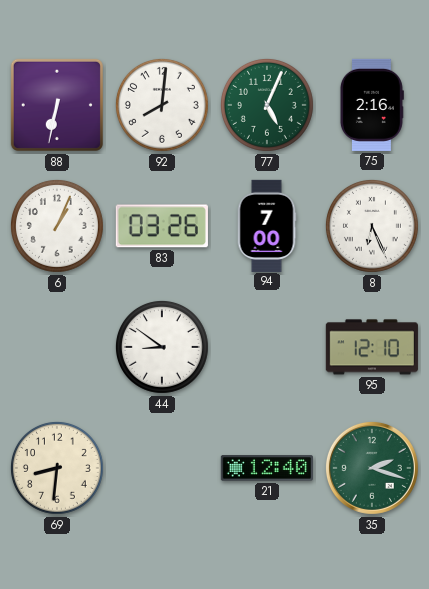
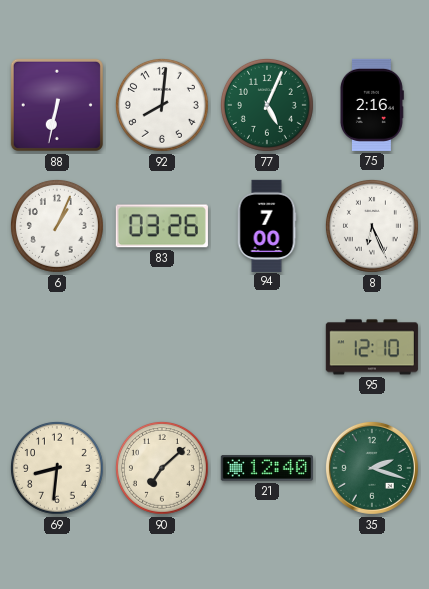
44: 8:51 -> none (162, 347)
90: none -> 7:08 (162, 468)
